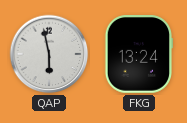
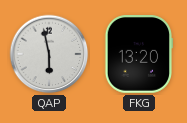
FKG: 13:24 -> 13:20 (139, 54)
